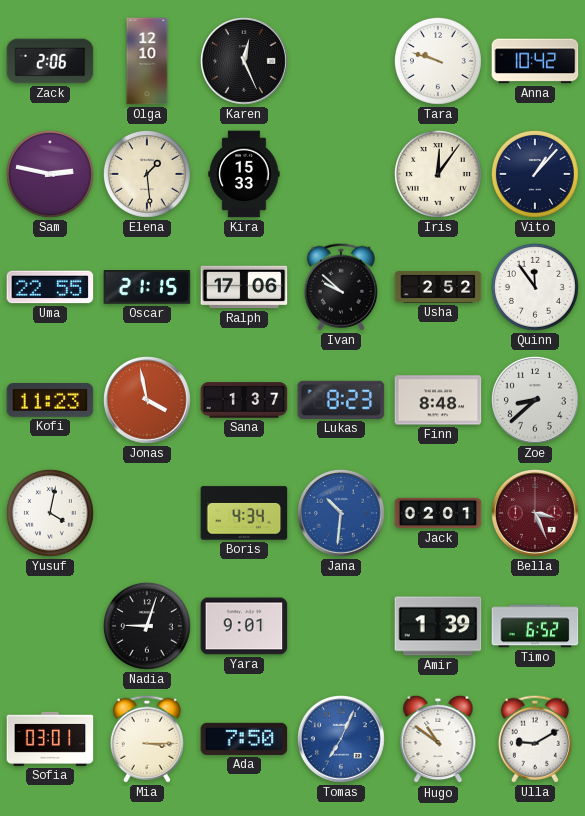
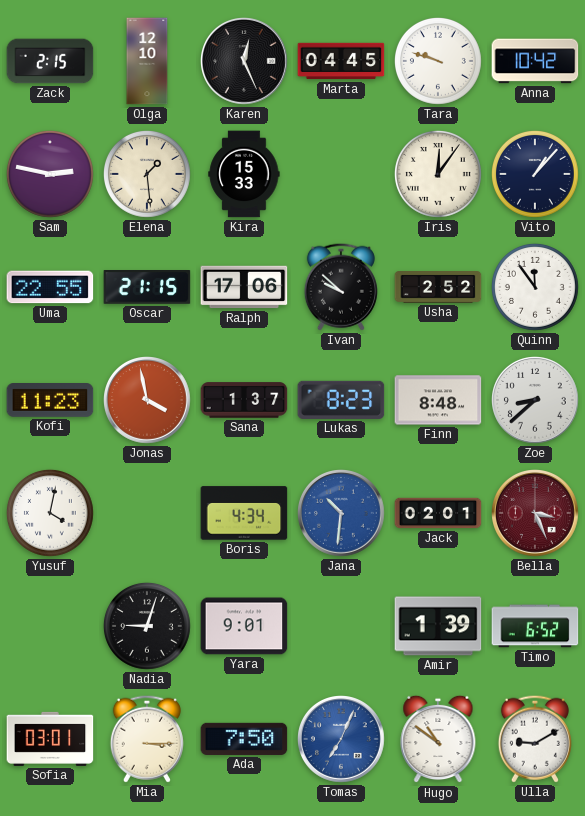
Zack: 2:06 -> 2:15 (50, 61)
Marta: none -> 04:45 (341, 61)
